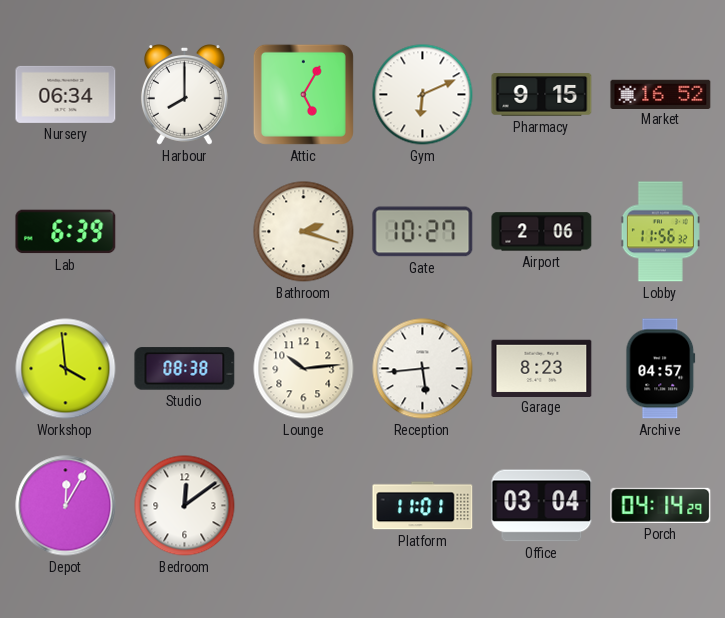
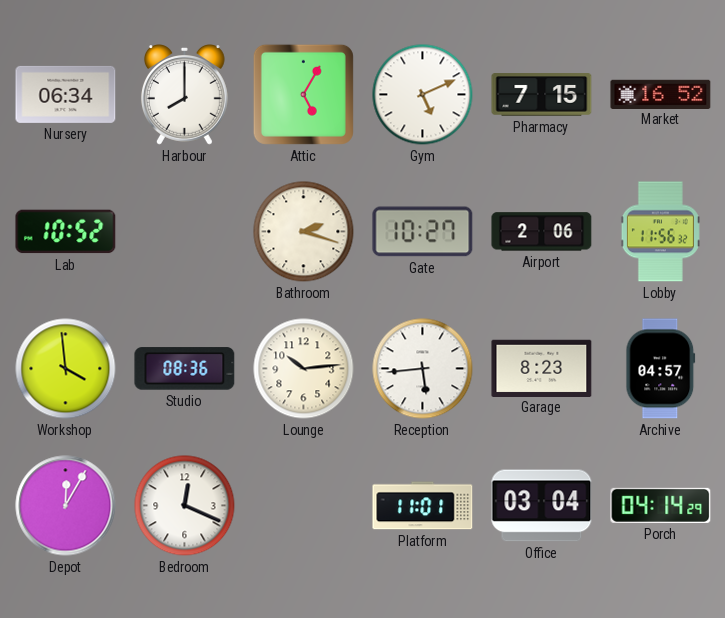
Gym: 6:11 -> 5:11 (423, 95)
Pharmacy: 9:15 -> 7:15 (542, 95)
Lab: 6:39 -> 10:52 (66, 232)
Studio: 08:38 -> 08:36 (185, 369)
Bedroom: 12:09 -> 12:19 (185, 506)
